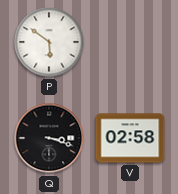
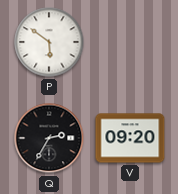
Q: 3:18 -> 2:35 (49, 138)
V: 02:58 -> 09:20 (130, 138)
